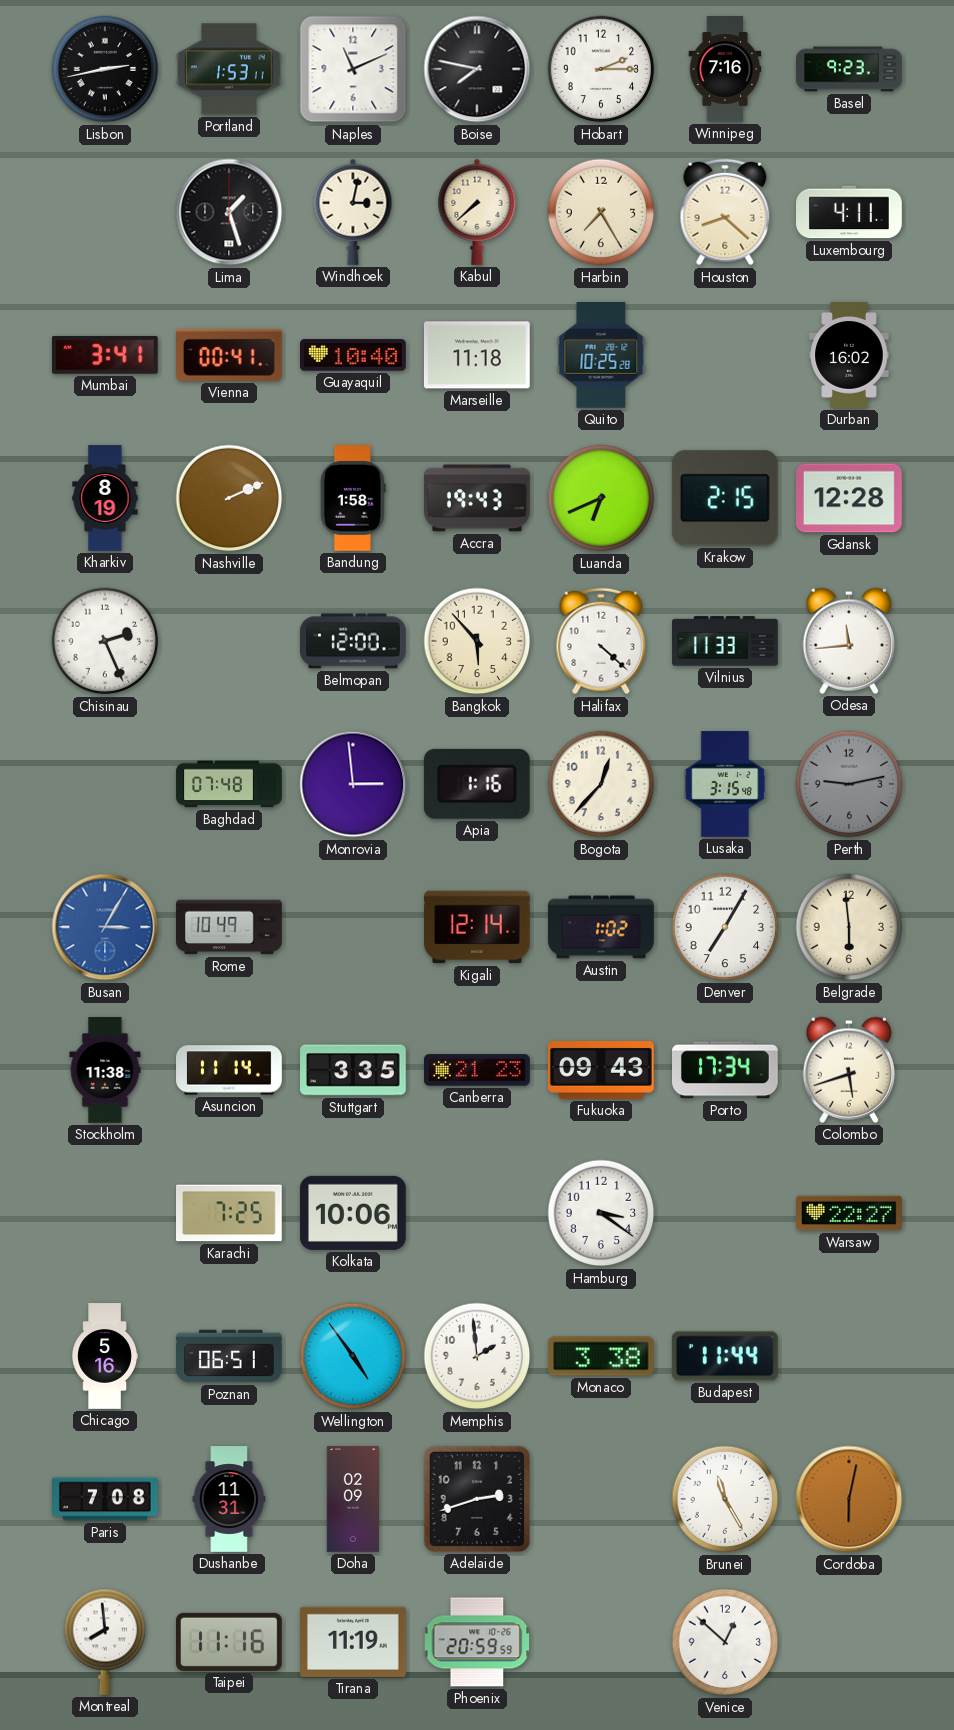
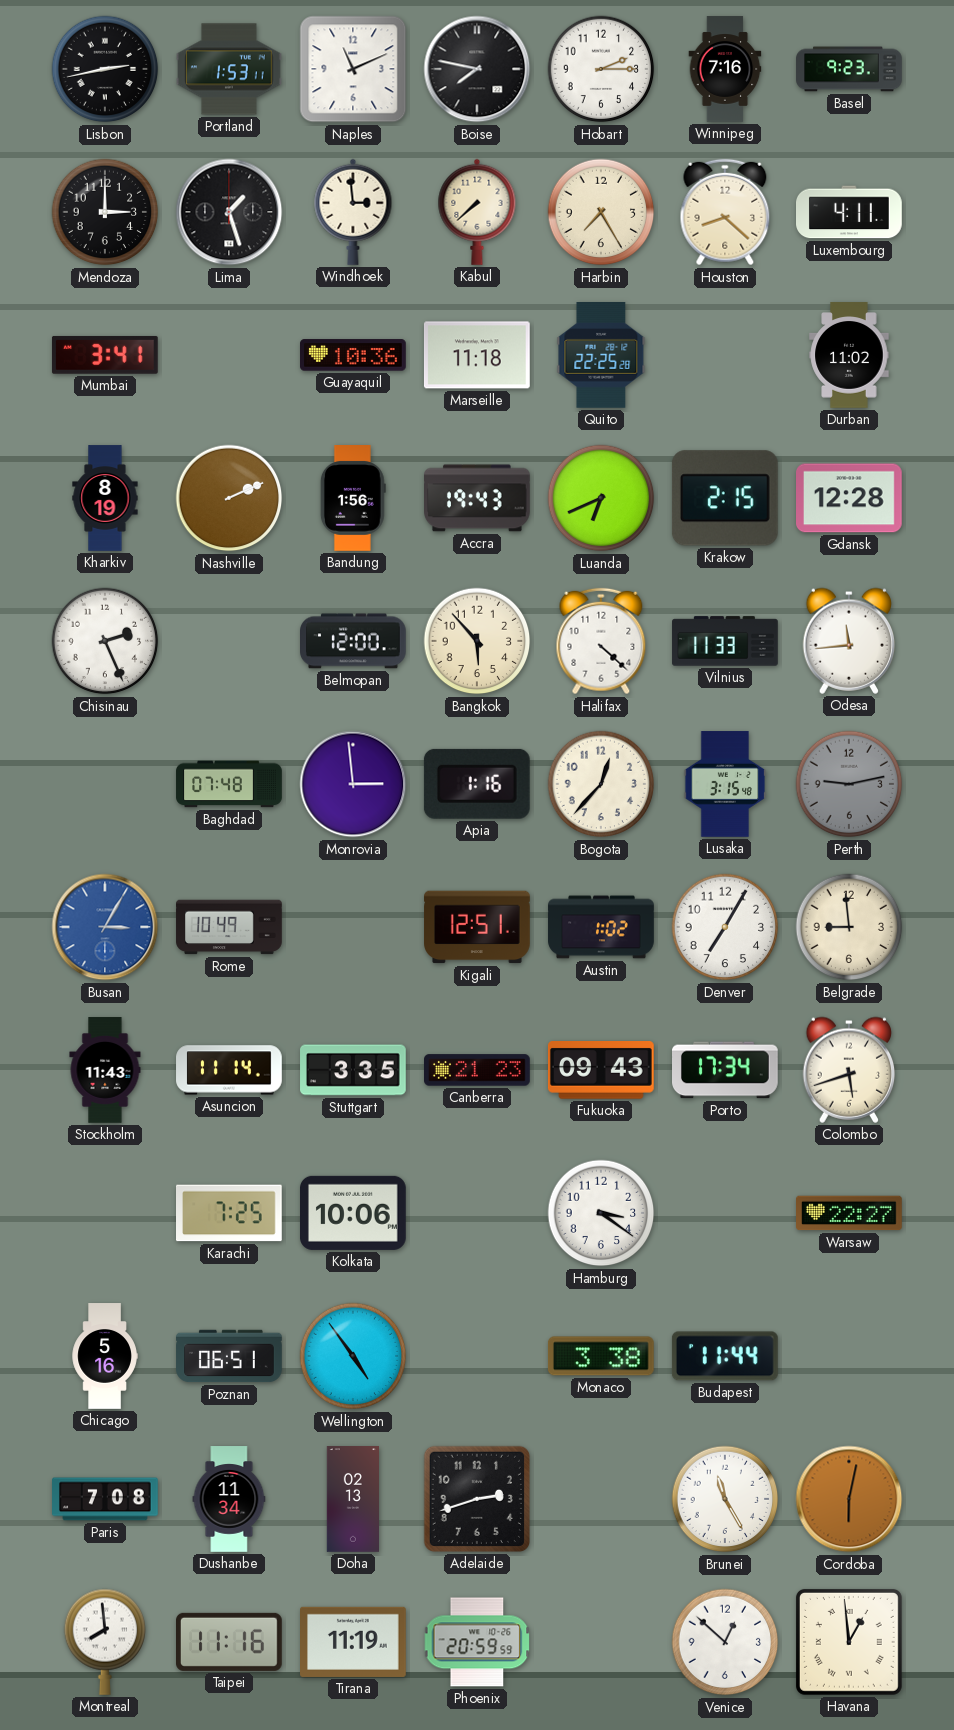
Mendoza: none -> 3:00 (105, 212)
Windhoek: 3:02 -> 2:59 (353, 212)
Vienna: 00:41 -> none (230, 355)
Guayaquil: 10:40 -> 10:36 (354, 355)
Quito: 10:25 -> 22:25 (601, 356)
Durban: 16:02 -> 11:02 (849, 355)
Bandung: 1:58 -> 1:56 (353, 499)
Kigali: 12:14 -> 12:51 (477, 927)
Belgrade: 5:59 -> 8:59 (849, 927)
Stockholm: 11:38 -> 11:43 (105, 1070)
Memphis: 1:59 -> none (477, 1356)
Dushanbe: 11:31 -> 11:34 (229, 1499)
Doha: 02:09 -> 02:13 (352, 1499)
Havana: none -> 12:59 (849, 1642)
